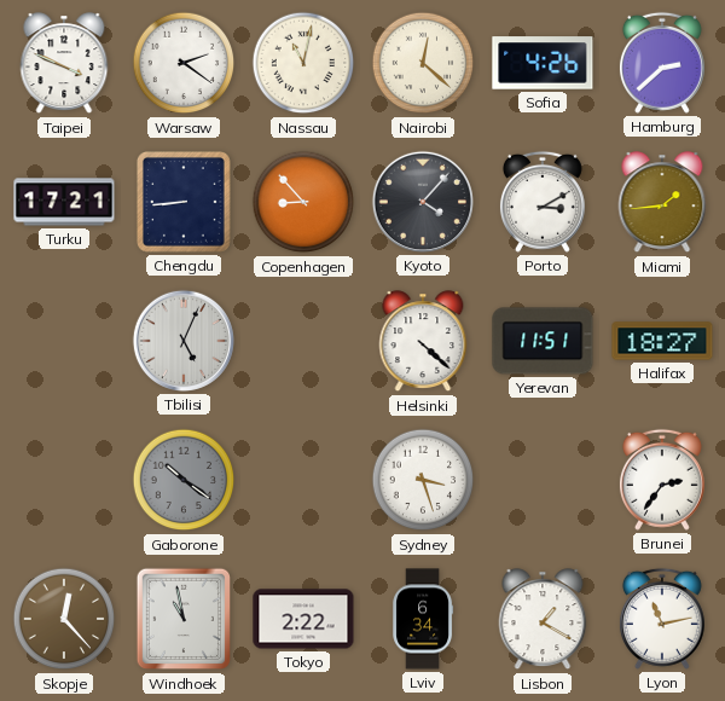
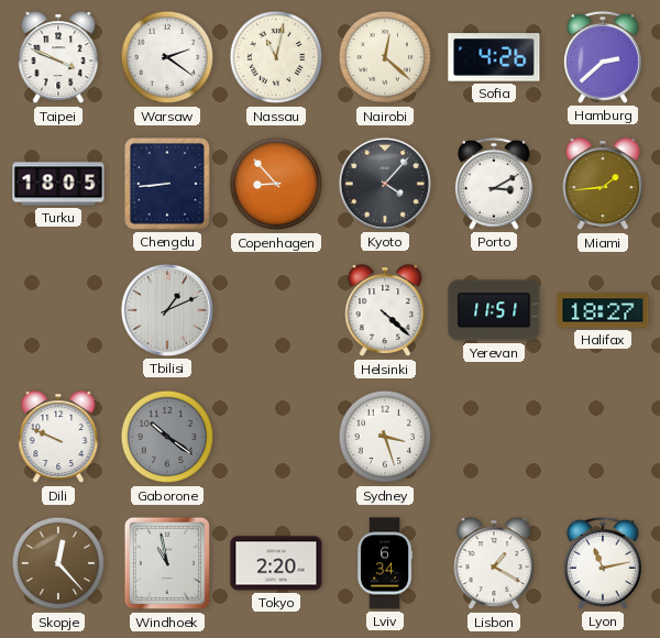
Turku: 17:21 -> 18:05 (58, 184)
Tbilisi: 5:04 -> 1:11 (167, 310)
Dili: none -> 9:49 (58, 438)
Brunei: 2:36 -> none (662, 480)
Tokyo: 2:22 -> 2:20 (276, 563)
